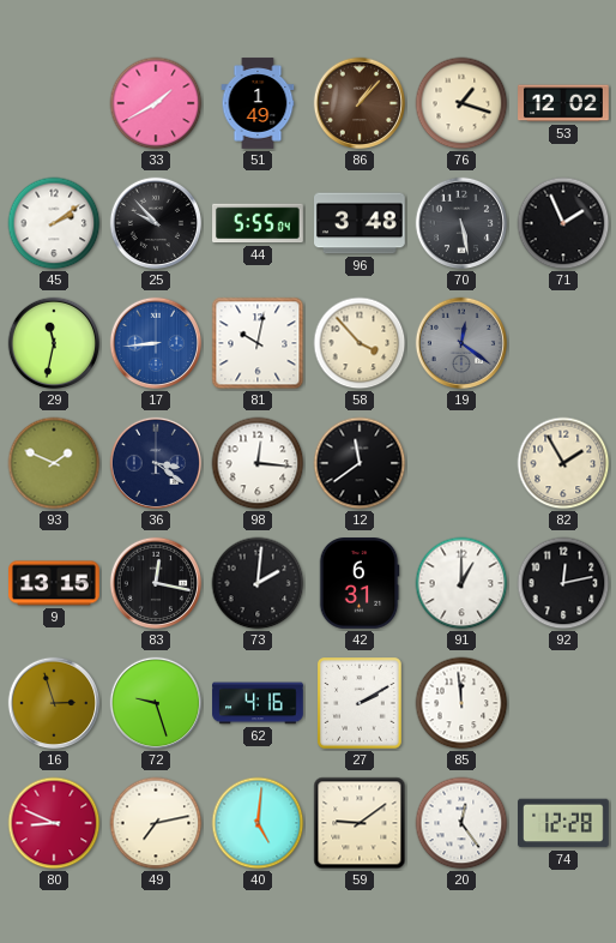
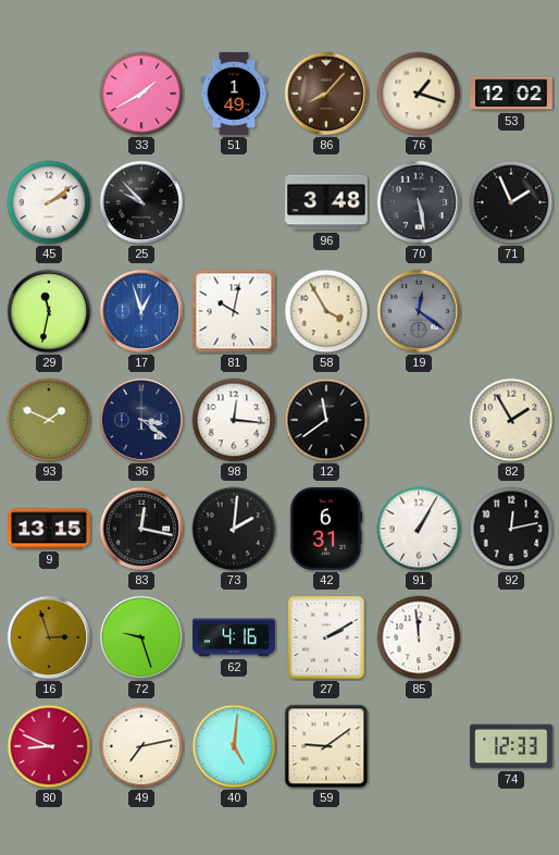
86: 1:07 -> 8:07 (326, 94)
44: 5:55 -> none (258, 223)
17: 8:44 -> 12:57 (141, 311)
58: 3:53 -> 3:55 (326, 311)
91: 1:00 -> 1:05 (419, 529)
20: 12:24 -> none (461, 823)
74: 12:28 -> 12:33 (511, 746)
